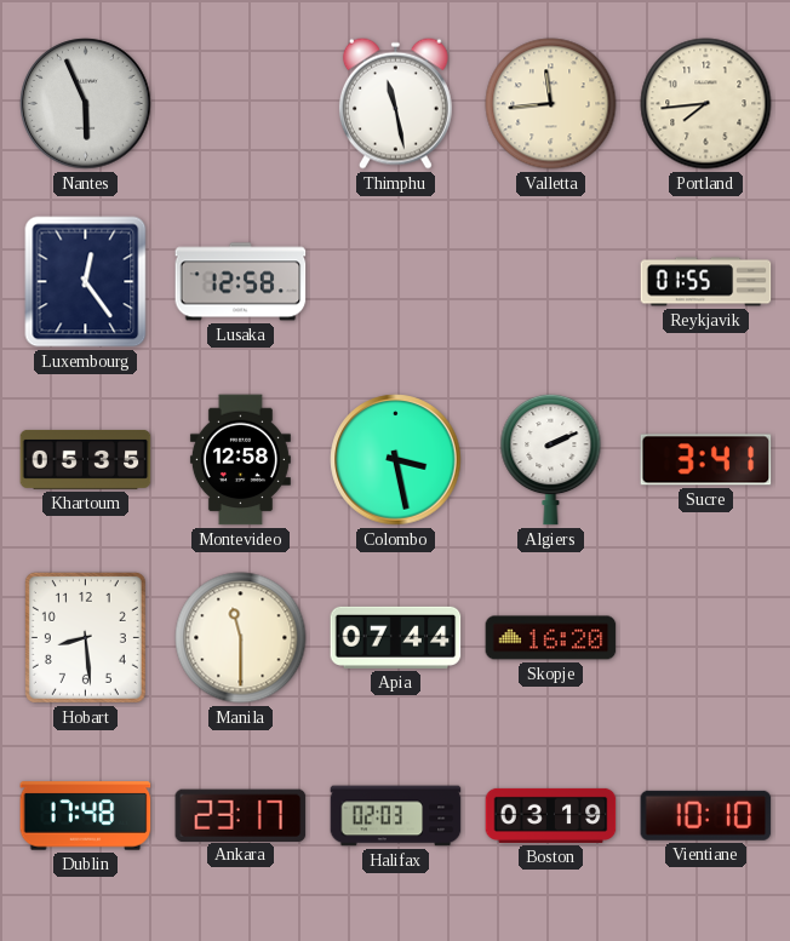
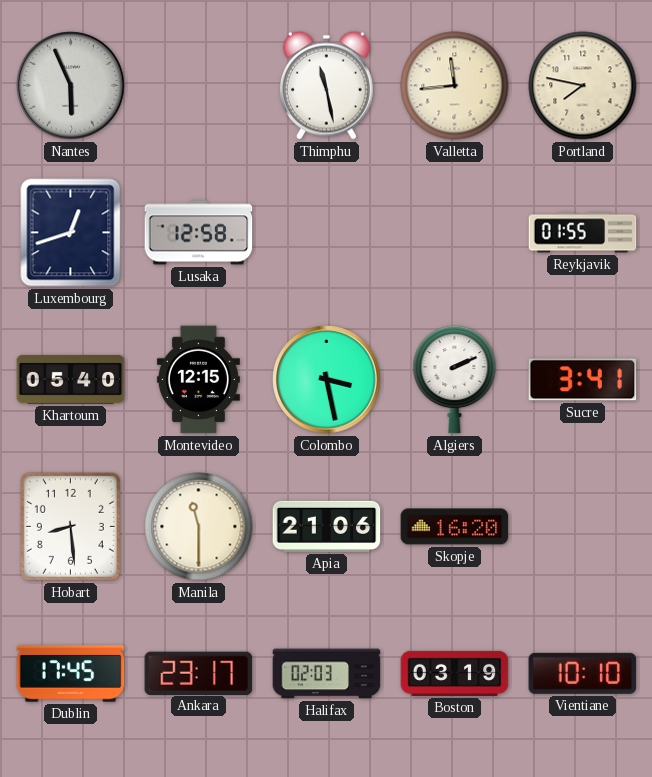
Portland: 7:44 -> 7:47 (583, 86)
Luxembourg: 12:24 -> 12:42 (71, 233)
Khartoum: 05:35 -> 05:40 (71, 379)
Montevideo: 12:58 -> 12:15 (198, 380)
Apia: 07:44 -> 21:06 (327, 526)
Dublin: 17:48 -> 17:45 (71, 674)
